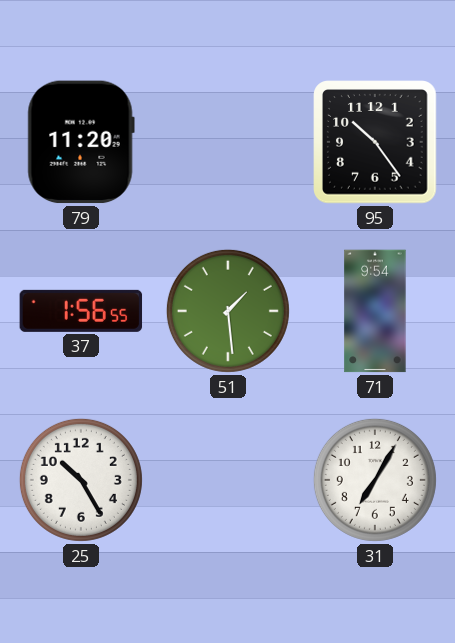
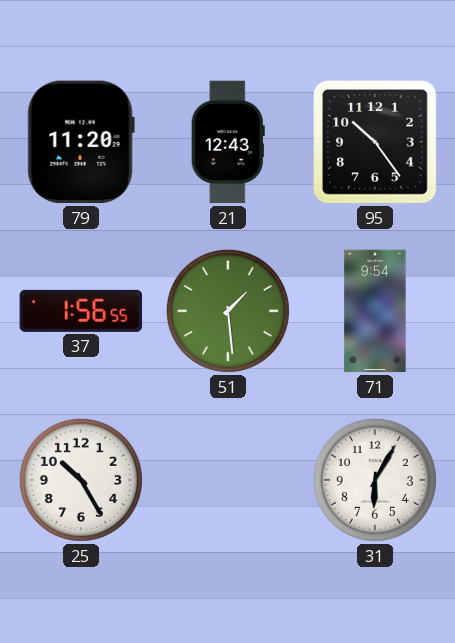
21: none -> 12:43 (228, 142)
31: 7:05 -> 6:05 (375, 480)
